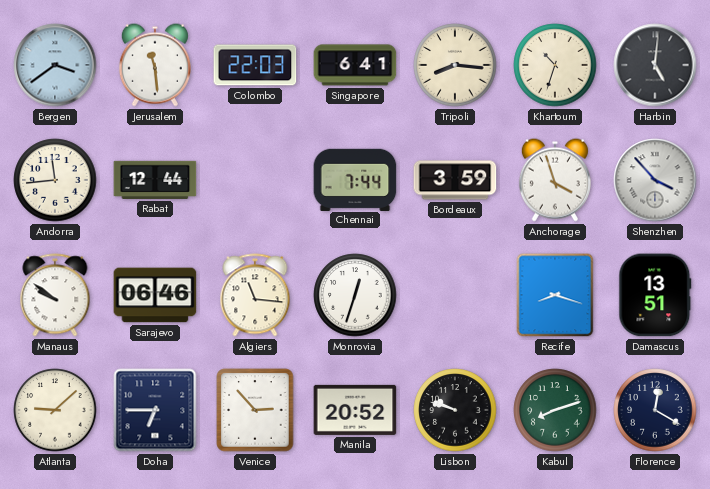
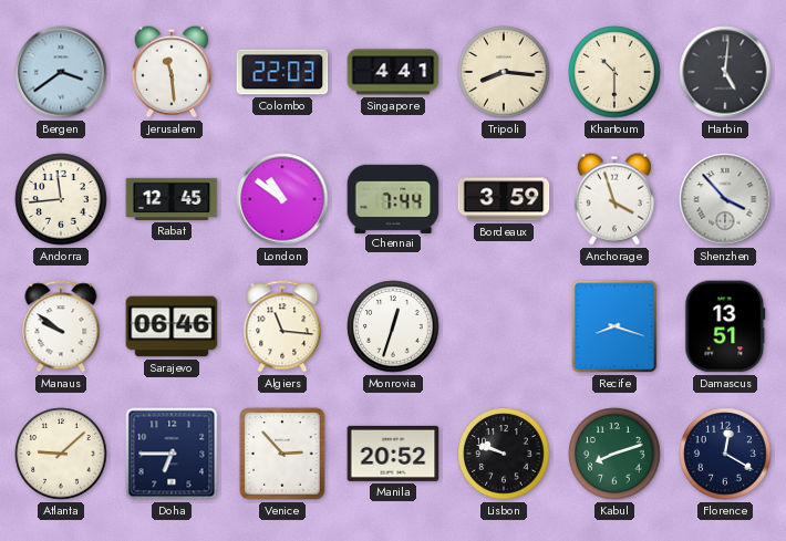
Singapore: 6:41 -> 4:41 (393, 72)
Khartoum: 10:33 -> 10:30 (614, 72)
Rabat: 12:44 -> 12:45 (172, 199)
London: none -> 10:51 (282, 199)
